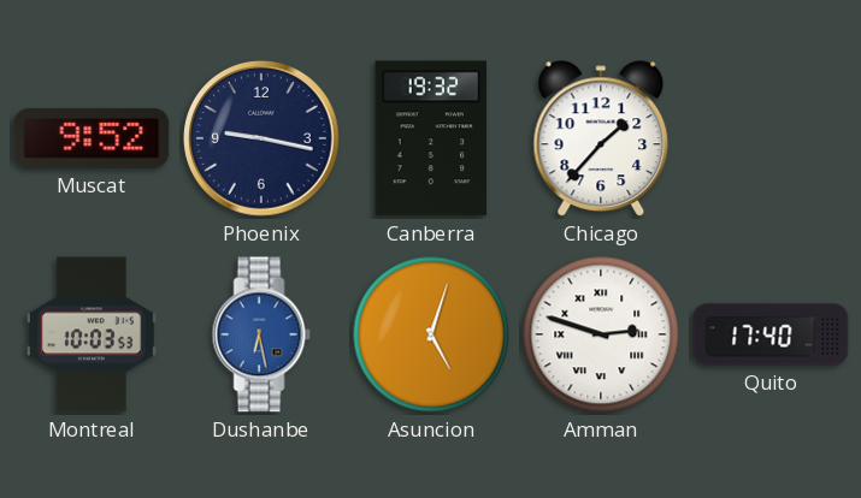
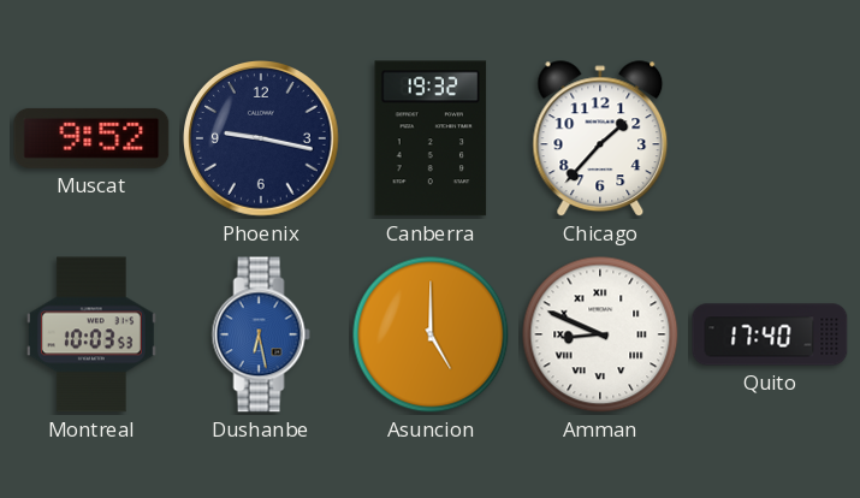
Asuncion: 5:03 -> 5:00 (431, 334)
Amman: 2:48 -> 8:49 (600, 334)
